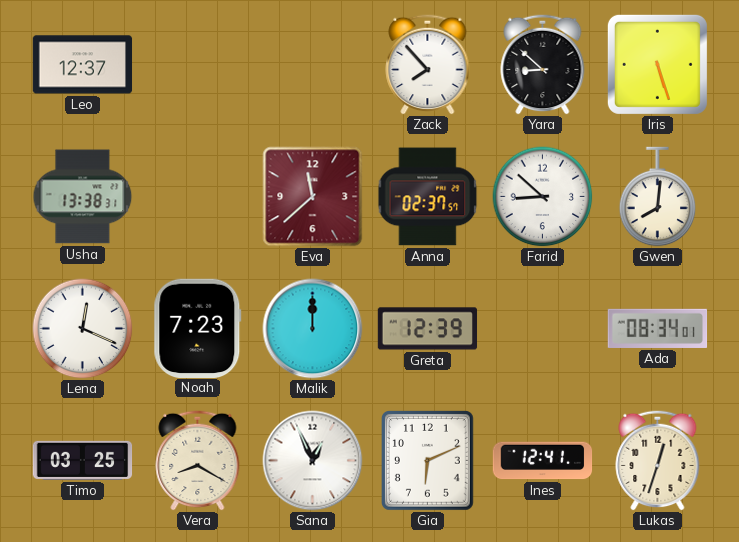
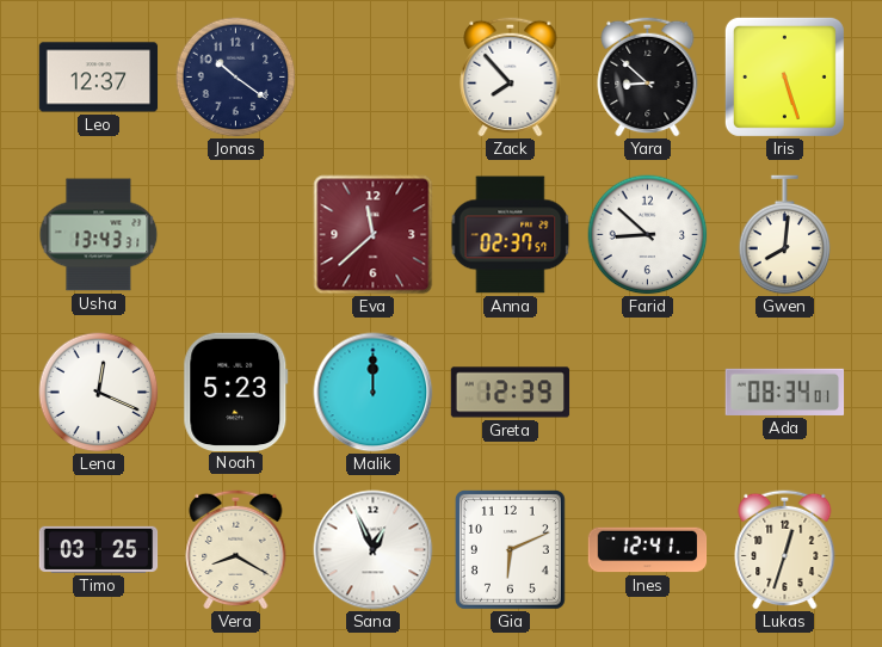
Jonas: none -> 10:21 (236, 78)
Usha: 13:38 -> 13:43 (99, 235)
Noah: 7:23 -> 5:23 (236, 392)
